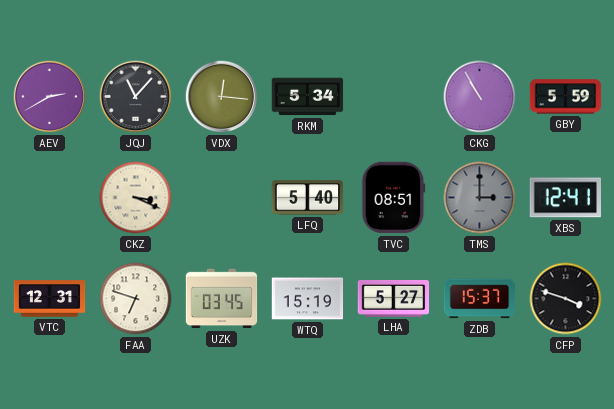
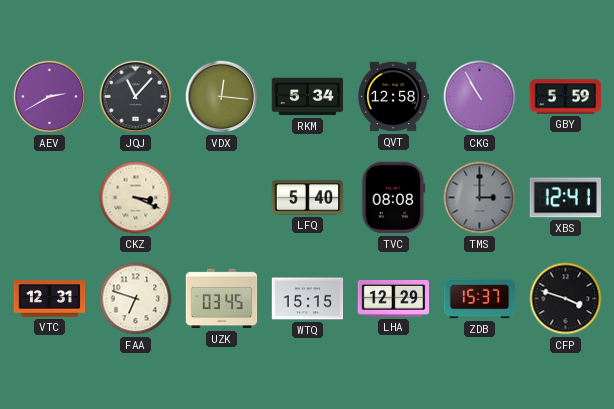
QVT: none -> 12:58 (393, 97)
TVC: 08:51 -> 08:08 (394, 198)
WTQ: 15:19 -> 15:15 (308, 299)
LHA: 5:27 -> 12:29 (394, 298)
